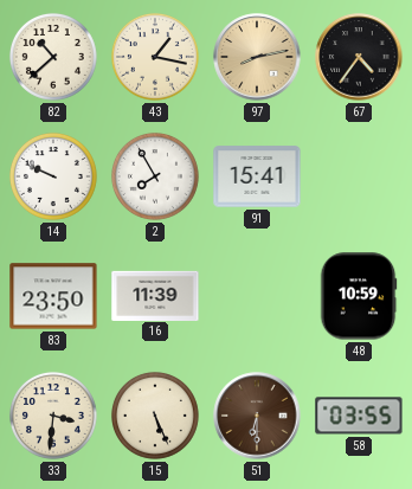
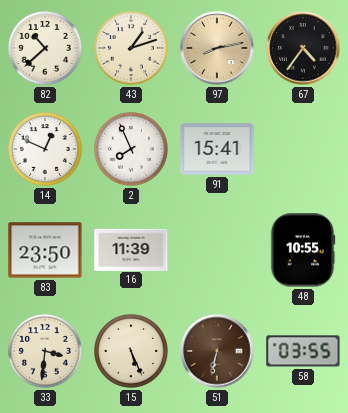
43: 1:17 -> 1:12 (131, 48)
14: 9:49 -> 12:49 (45, 149)
2: 7:55 -> 7:56 (131, 149)
48: 10:59 -> 10:55 (303, 250)
51: 6:30 -> 6:32 (217, 351)
